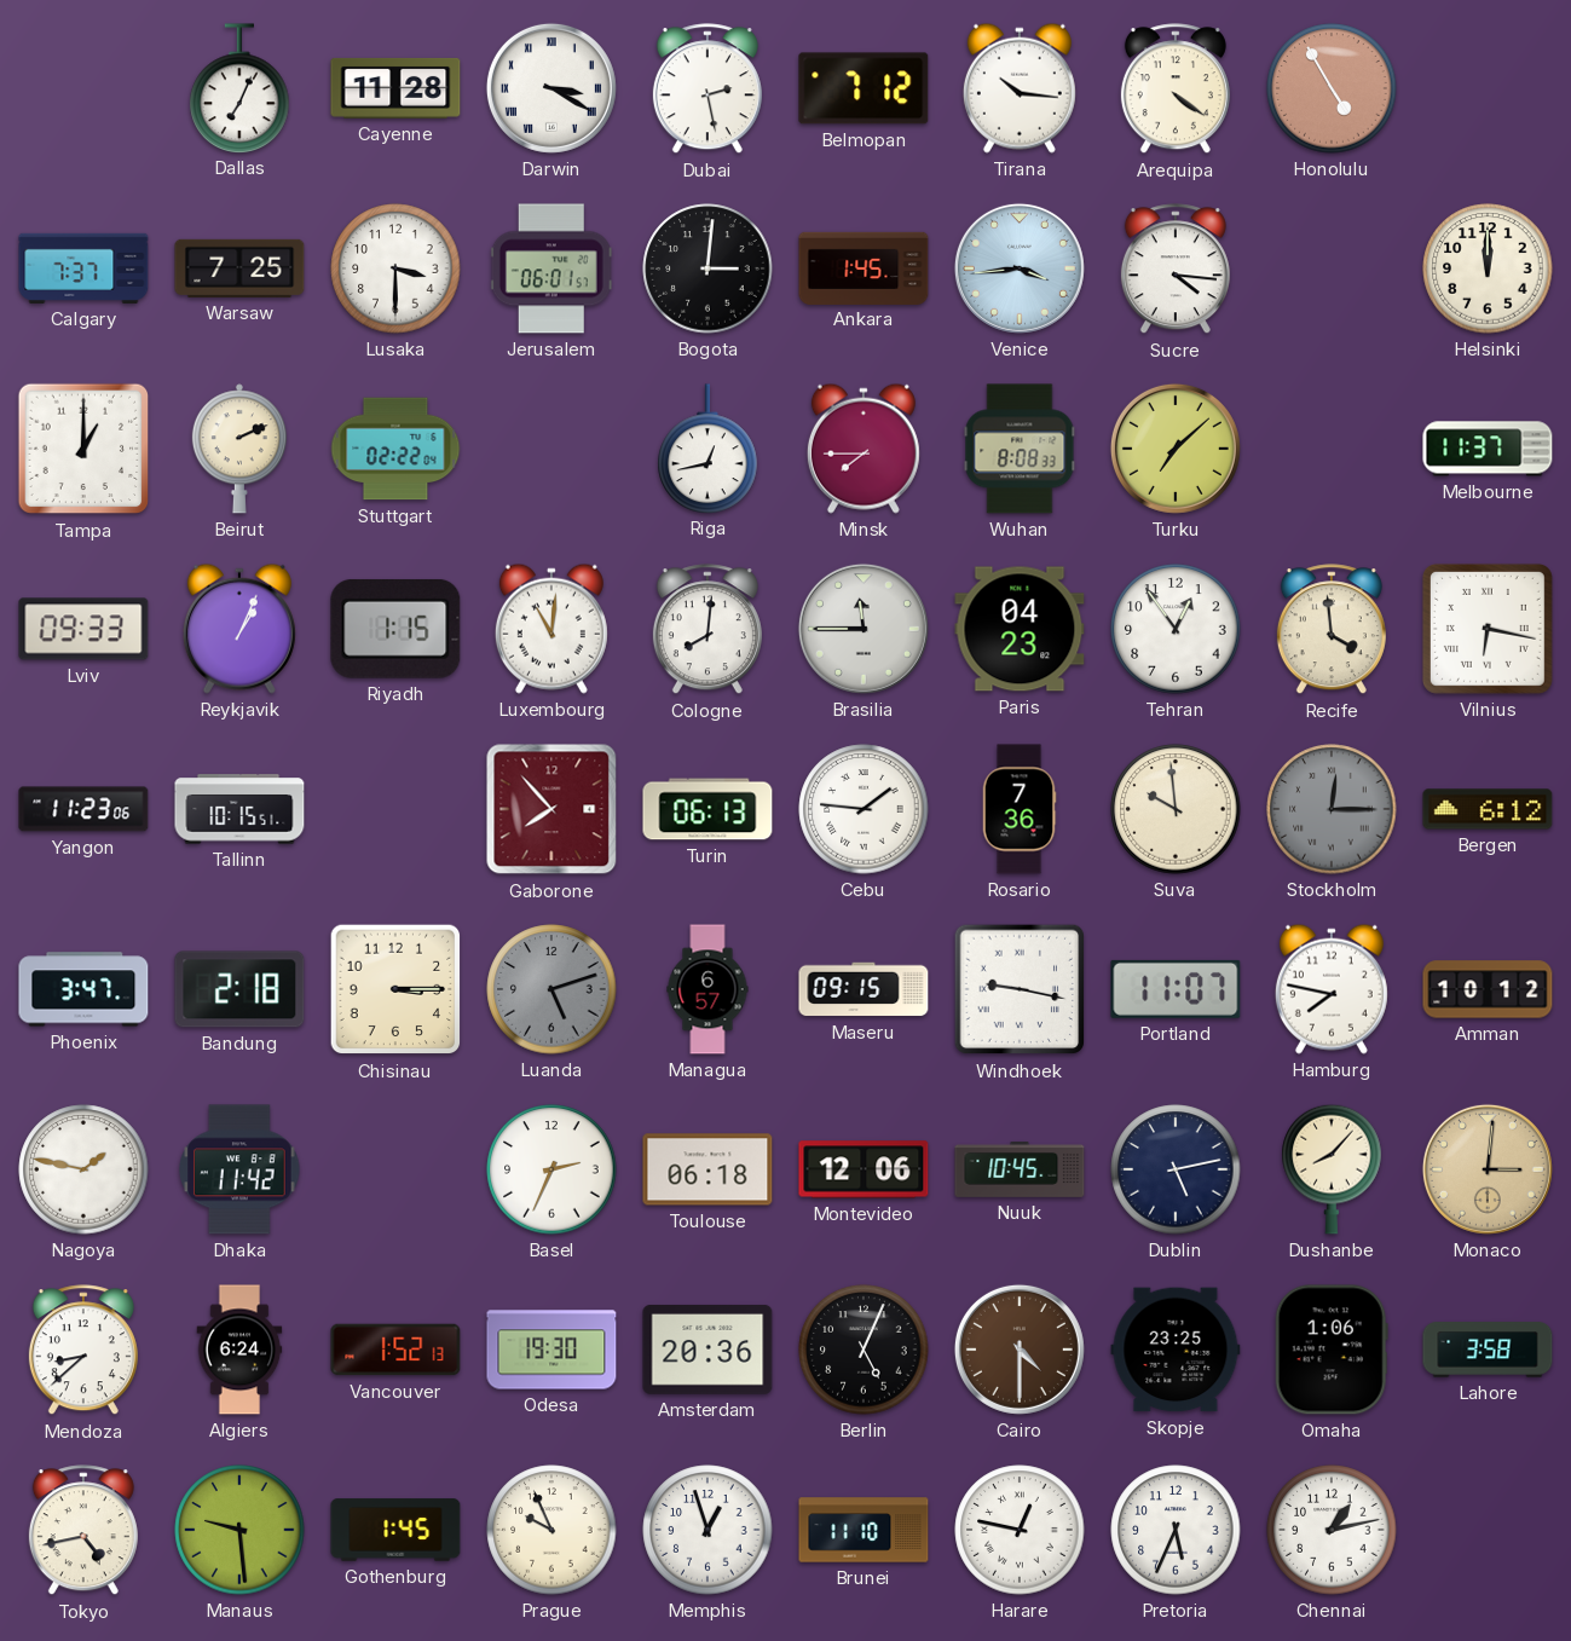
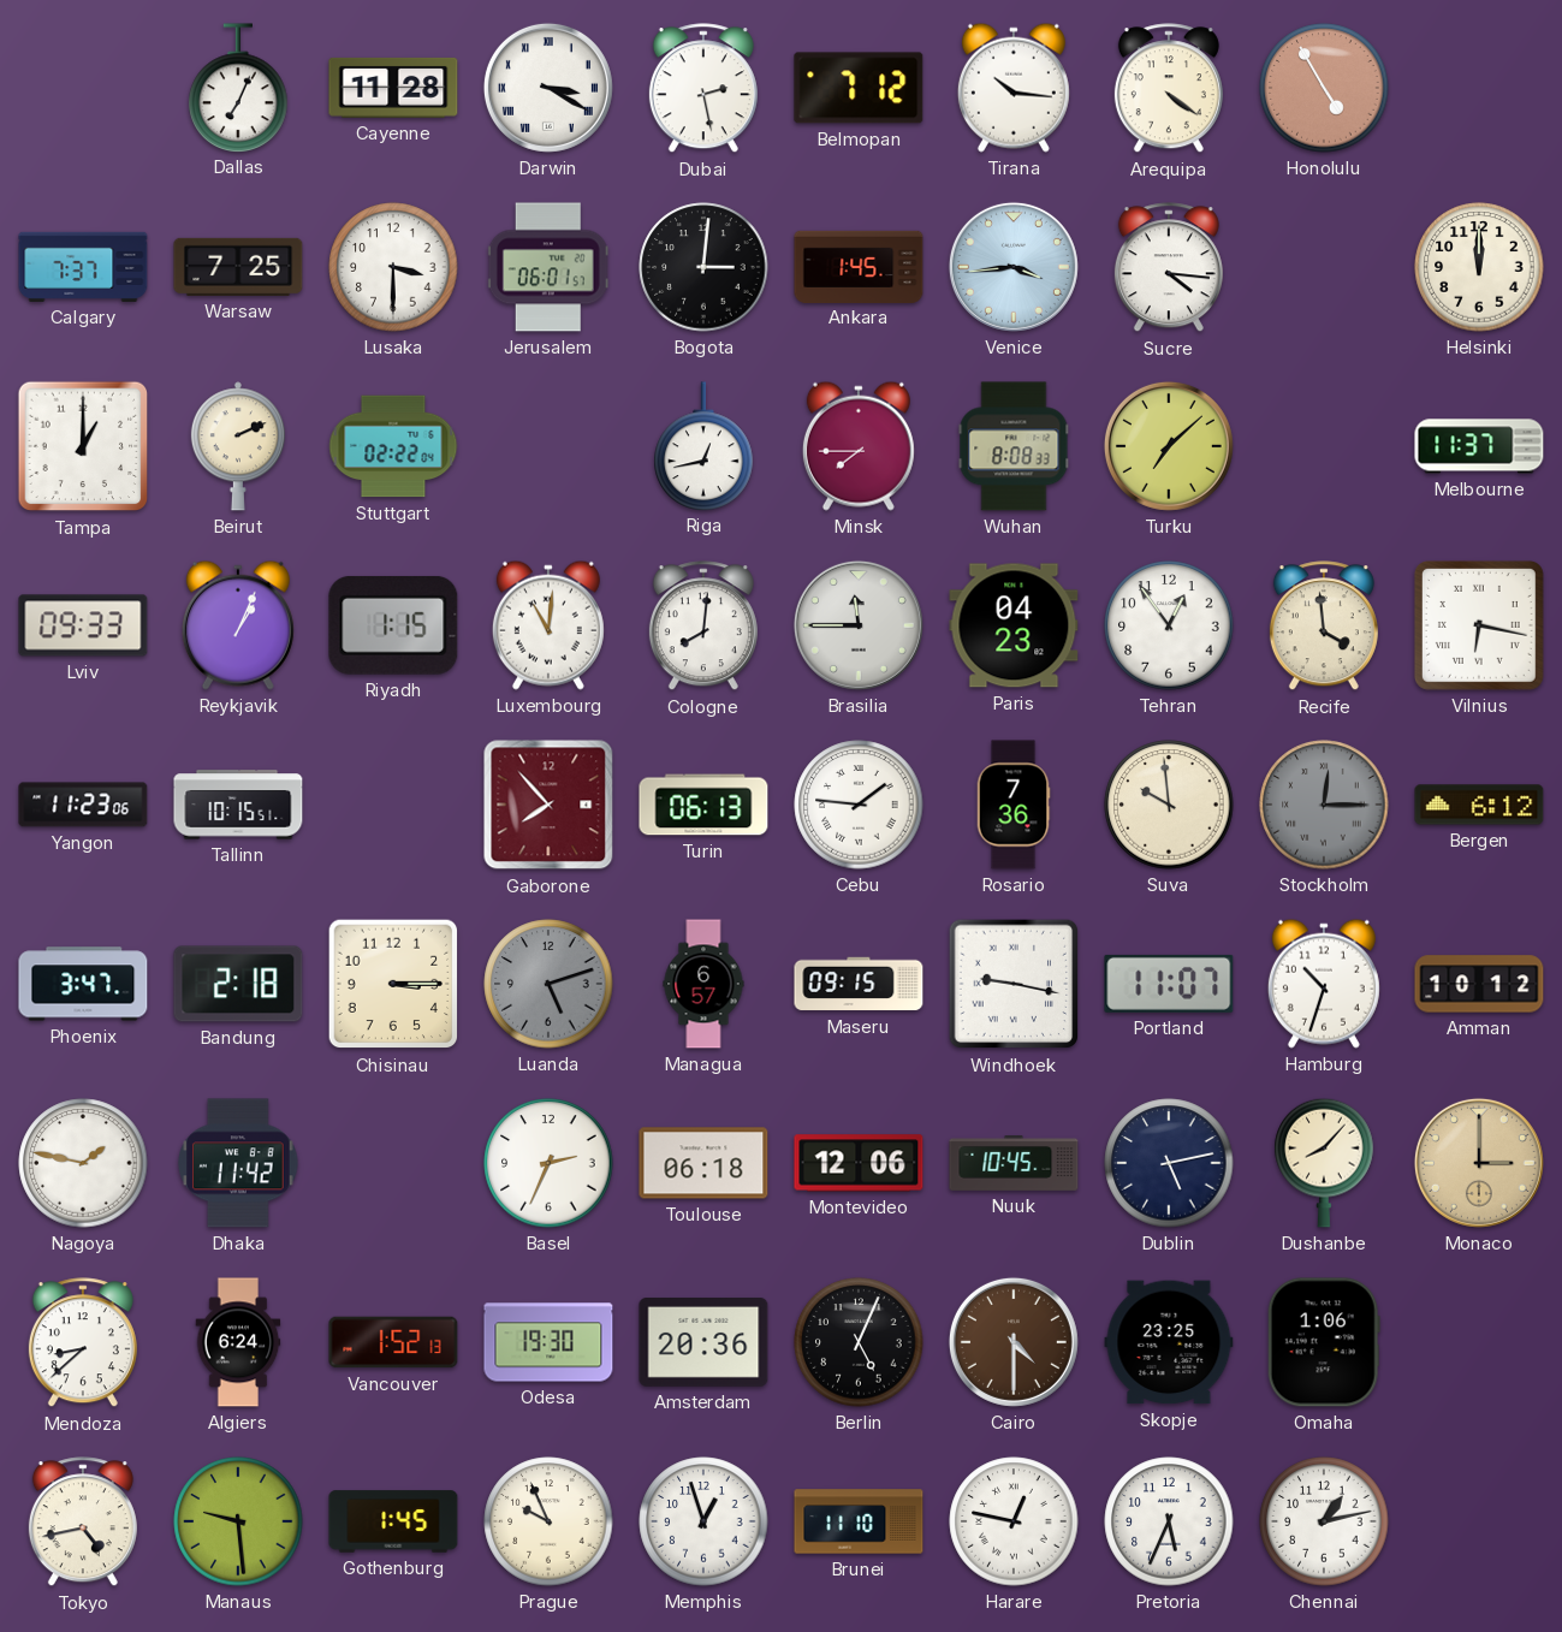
Hamburg: 7:47 -> 10:33 (1324, 984)
Monaco: 3:01 -> 3:00 (1479, 1163)
Lahore: 3:58 -> none (1488, 1350)
